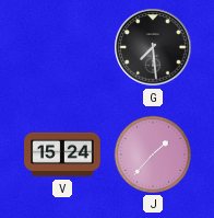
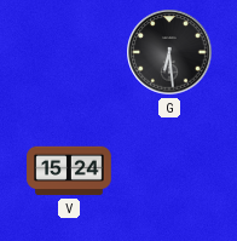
G: 7:29 -> 6:29 (169, 52)
J: 1:37 -> none (153, 154)
